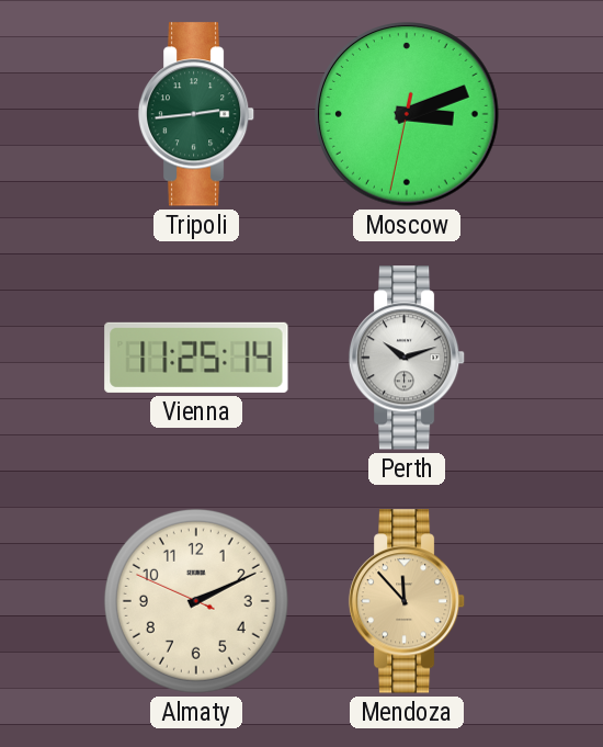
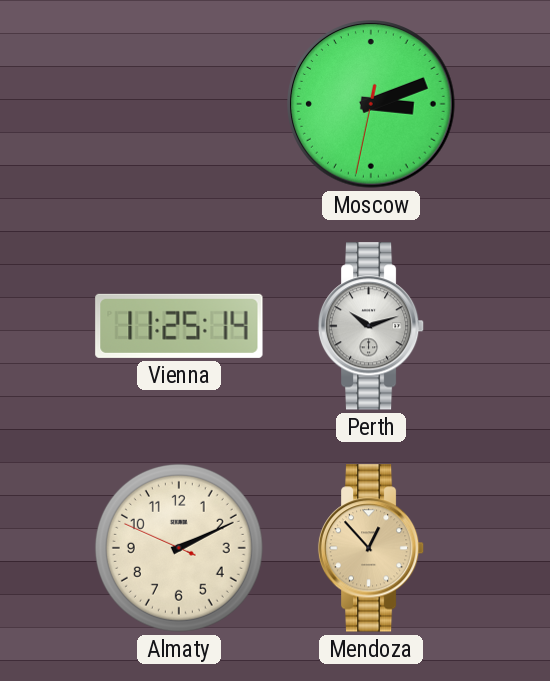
Tripoli: 2:44 -> none (196, 114)
Mendoza: 11:53 -> 12:53 (371, 548)
